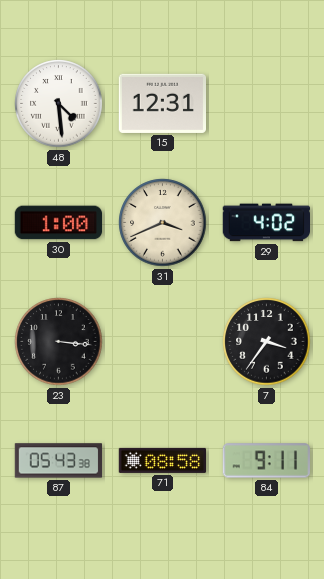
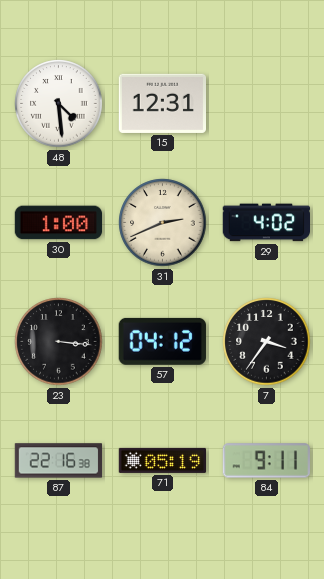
31: 3:41 -> 2:41 (163, 223)
57: none -> 04:12 (162, 341)
87: 05:43 -> 22:16 (59, 461)
71: 08:58 -> 05:19 (163, 460)
